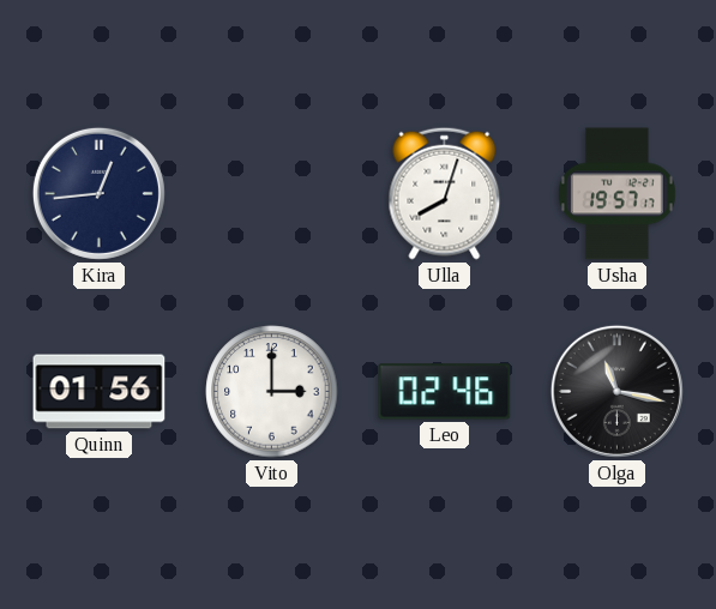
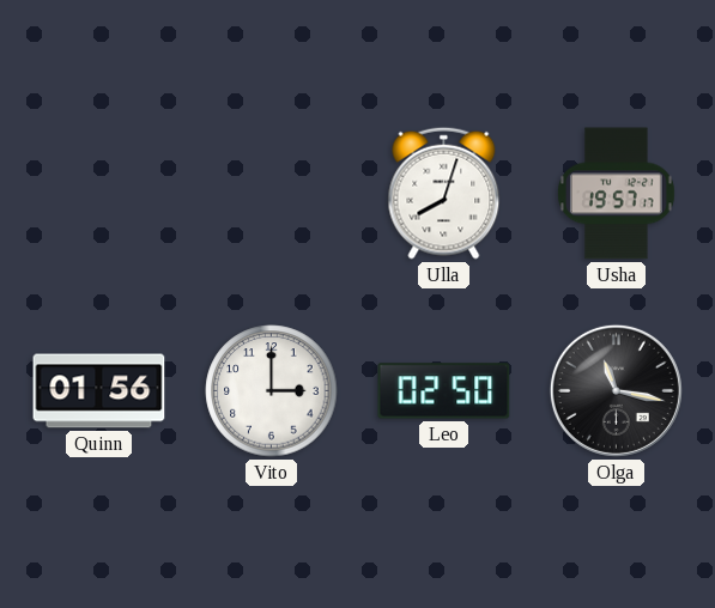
Kira: 12:44 -> none (98, 193)
Leo: 02:46 -> 02:50 (444, 391)
